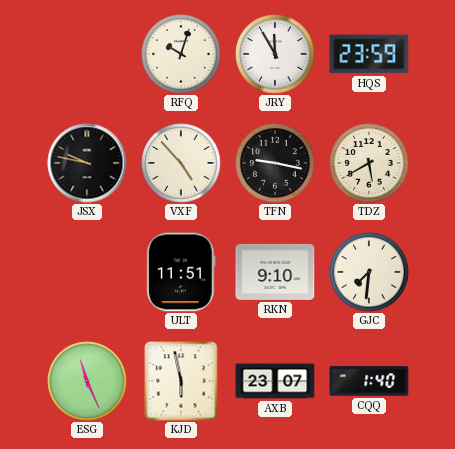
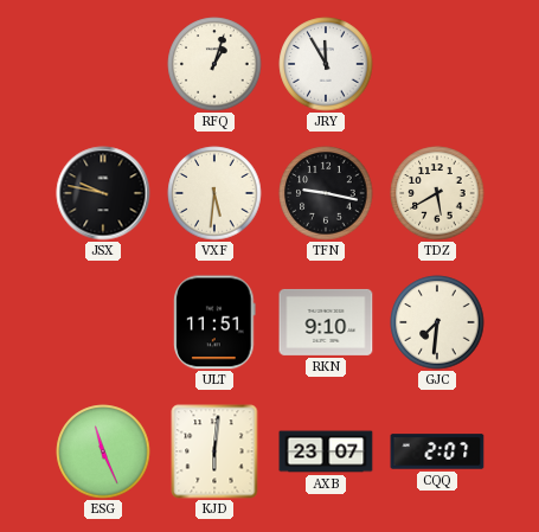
RFQ: 10:03 -> 1:03 (214, 64)
HQS: 23:59 -> none (369, 54)
VXF: 4:53 -> 5:31 (214, 193)
KJD: 5:58 -> 6:01 (214, 451)
CQQ: 1:40 -> 2:07 (437, 451)
